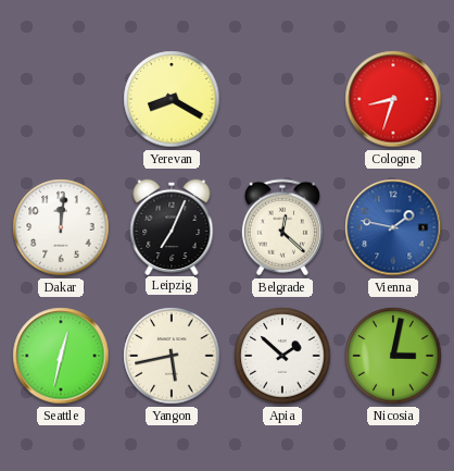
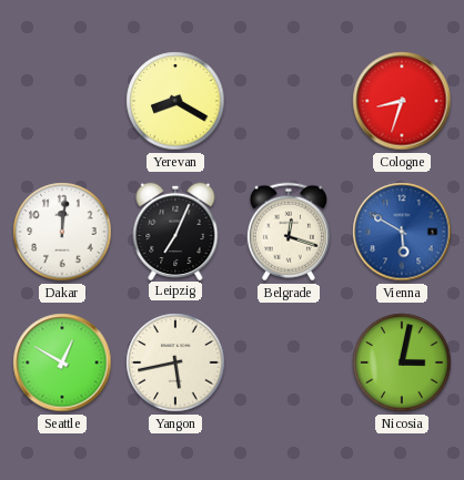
Belgrade: 12:22 -> 12:18 (289, 232)
Vienna: 1:47 -> 5:50 (402, 232)
Seattle: 12:32 -> 12:50 (62, 362)
Apia: 1:52 -> none (282, 356)
